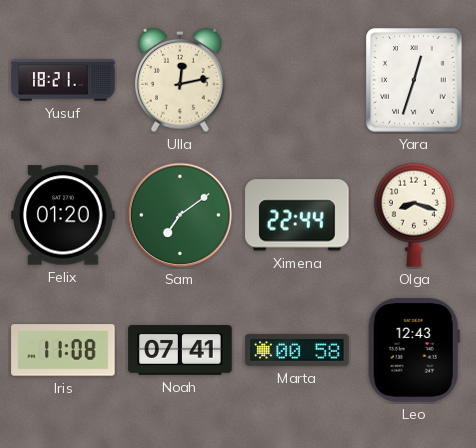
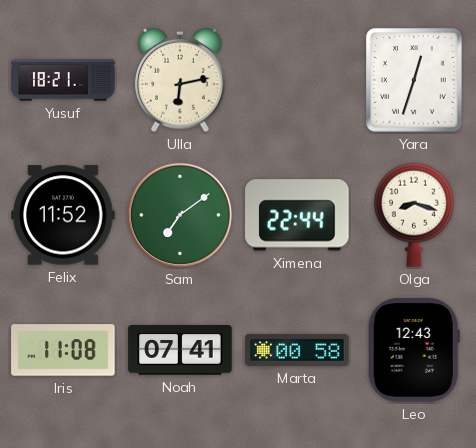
Ulla: 12:13 -> 6:13 (180, 80)
Felix: 01:20 -> 11:52 (63, 215)
